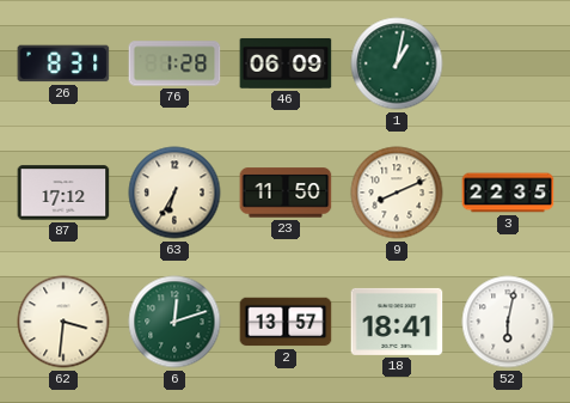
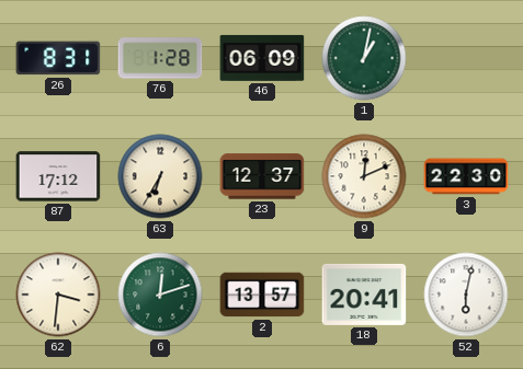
23: 11:50 -> 12:37 (262, 176)
9: 8:11 -> 12:11 (364, 176)
3: 22:35 -> 22:30 (466, 176)
18: 18:41 -> 20:41 (364, 295)
